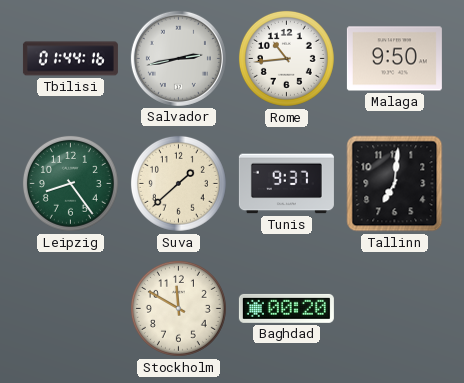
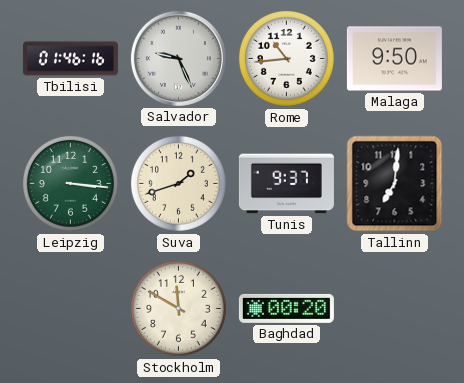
Tbilisi: 01:44 -> 01:46 (70, 59)
Salvador: 2:43 -> 9:26 (178, 58)
Leipzig: 8:24 -> 3:16 (70, 183)
Suva: 1:38 -> 1:42 (178, 183)
